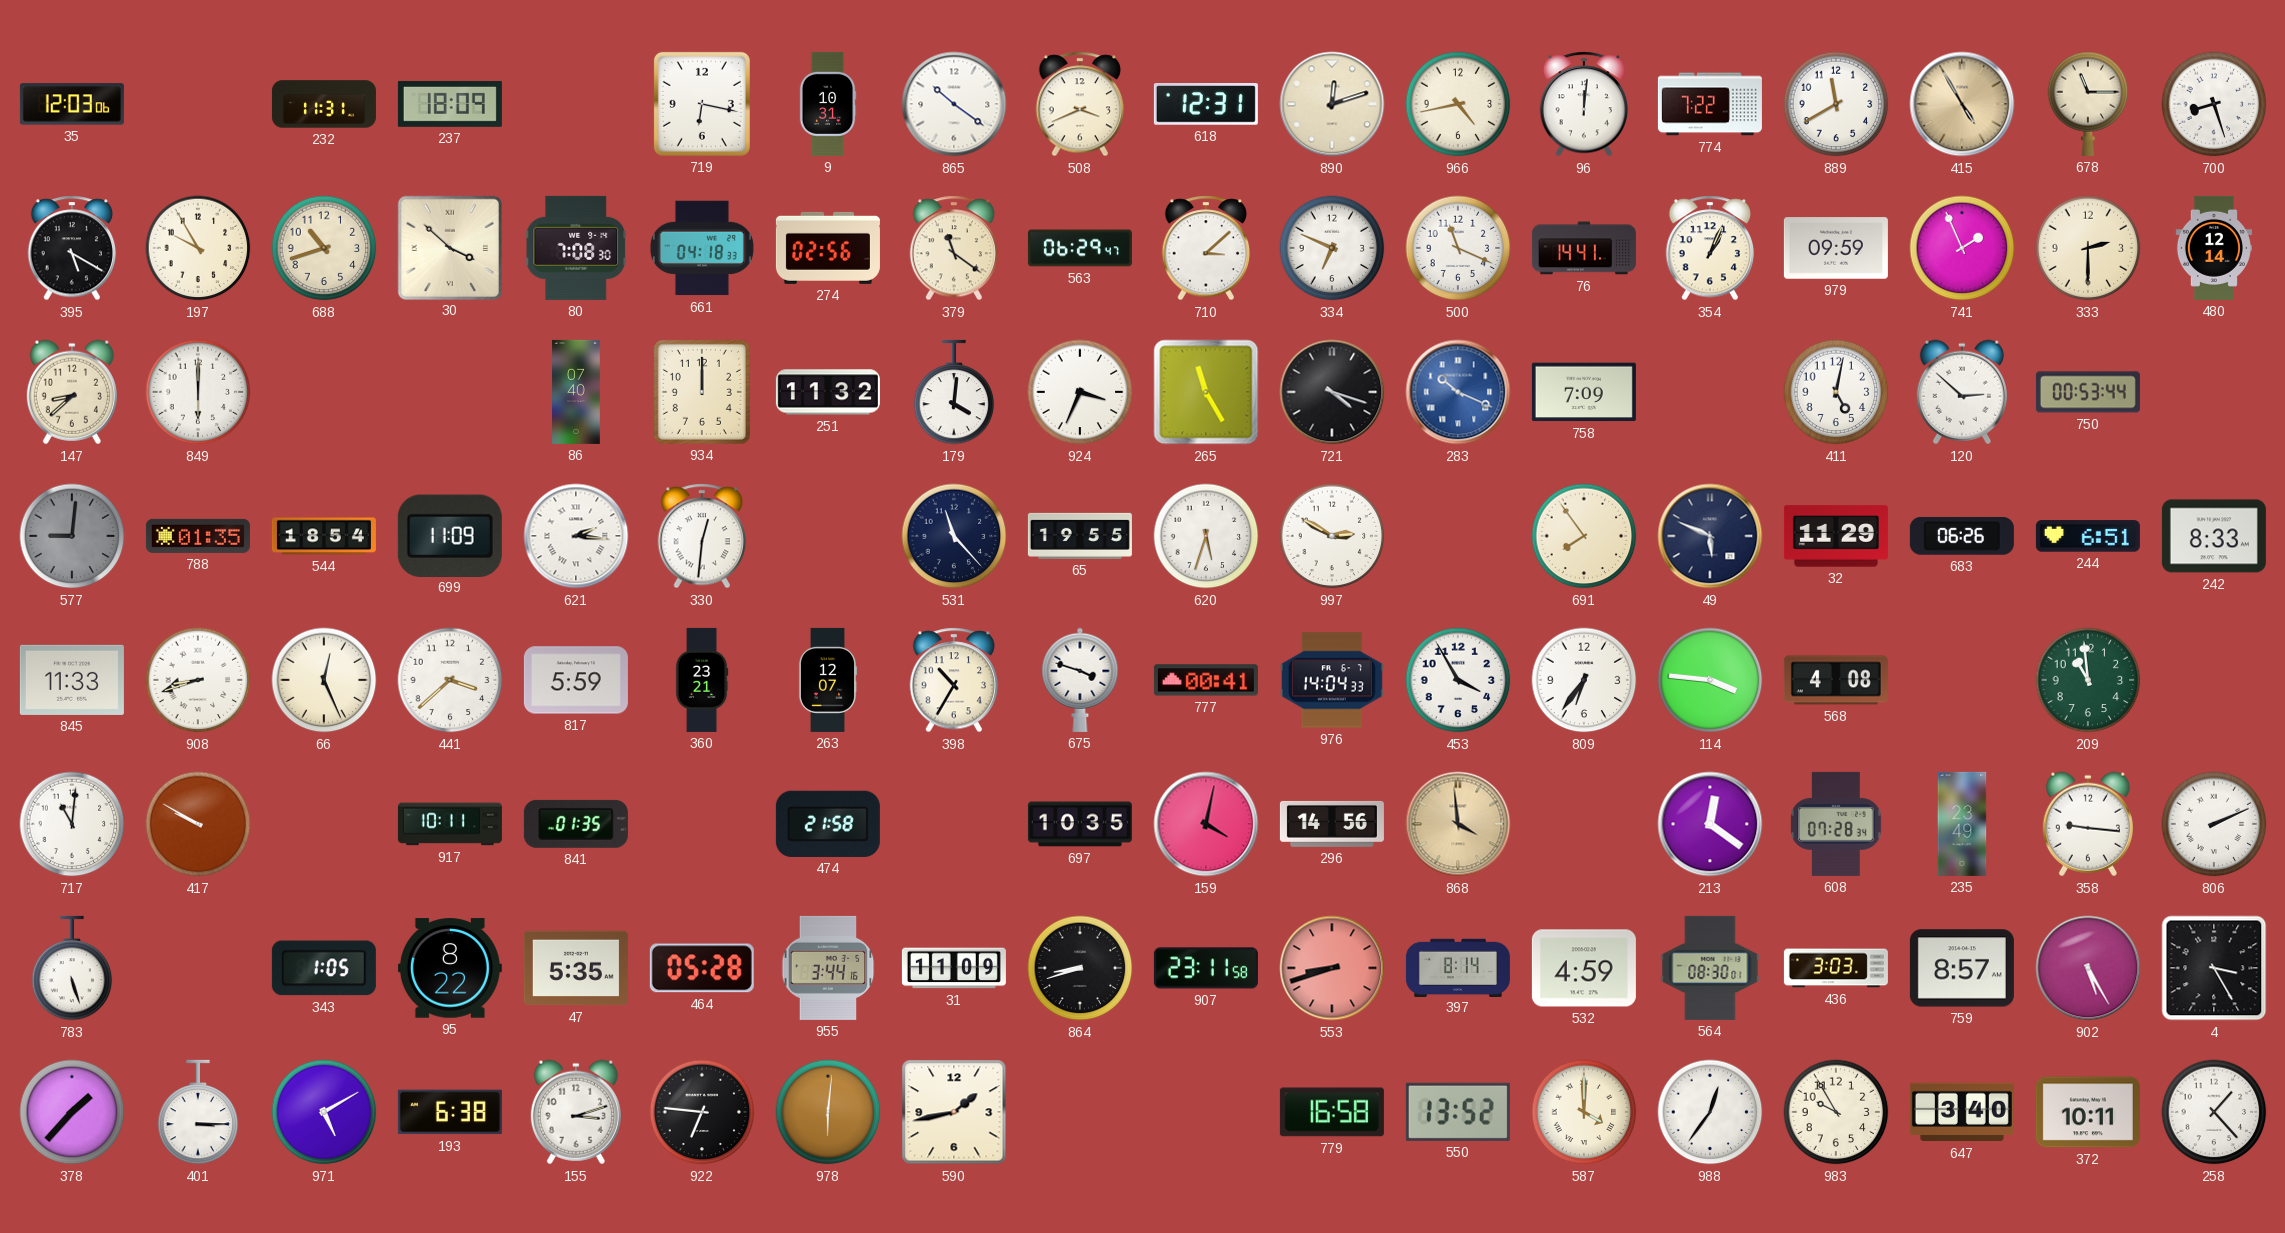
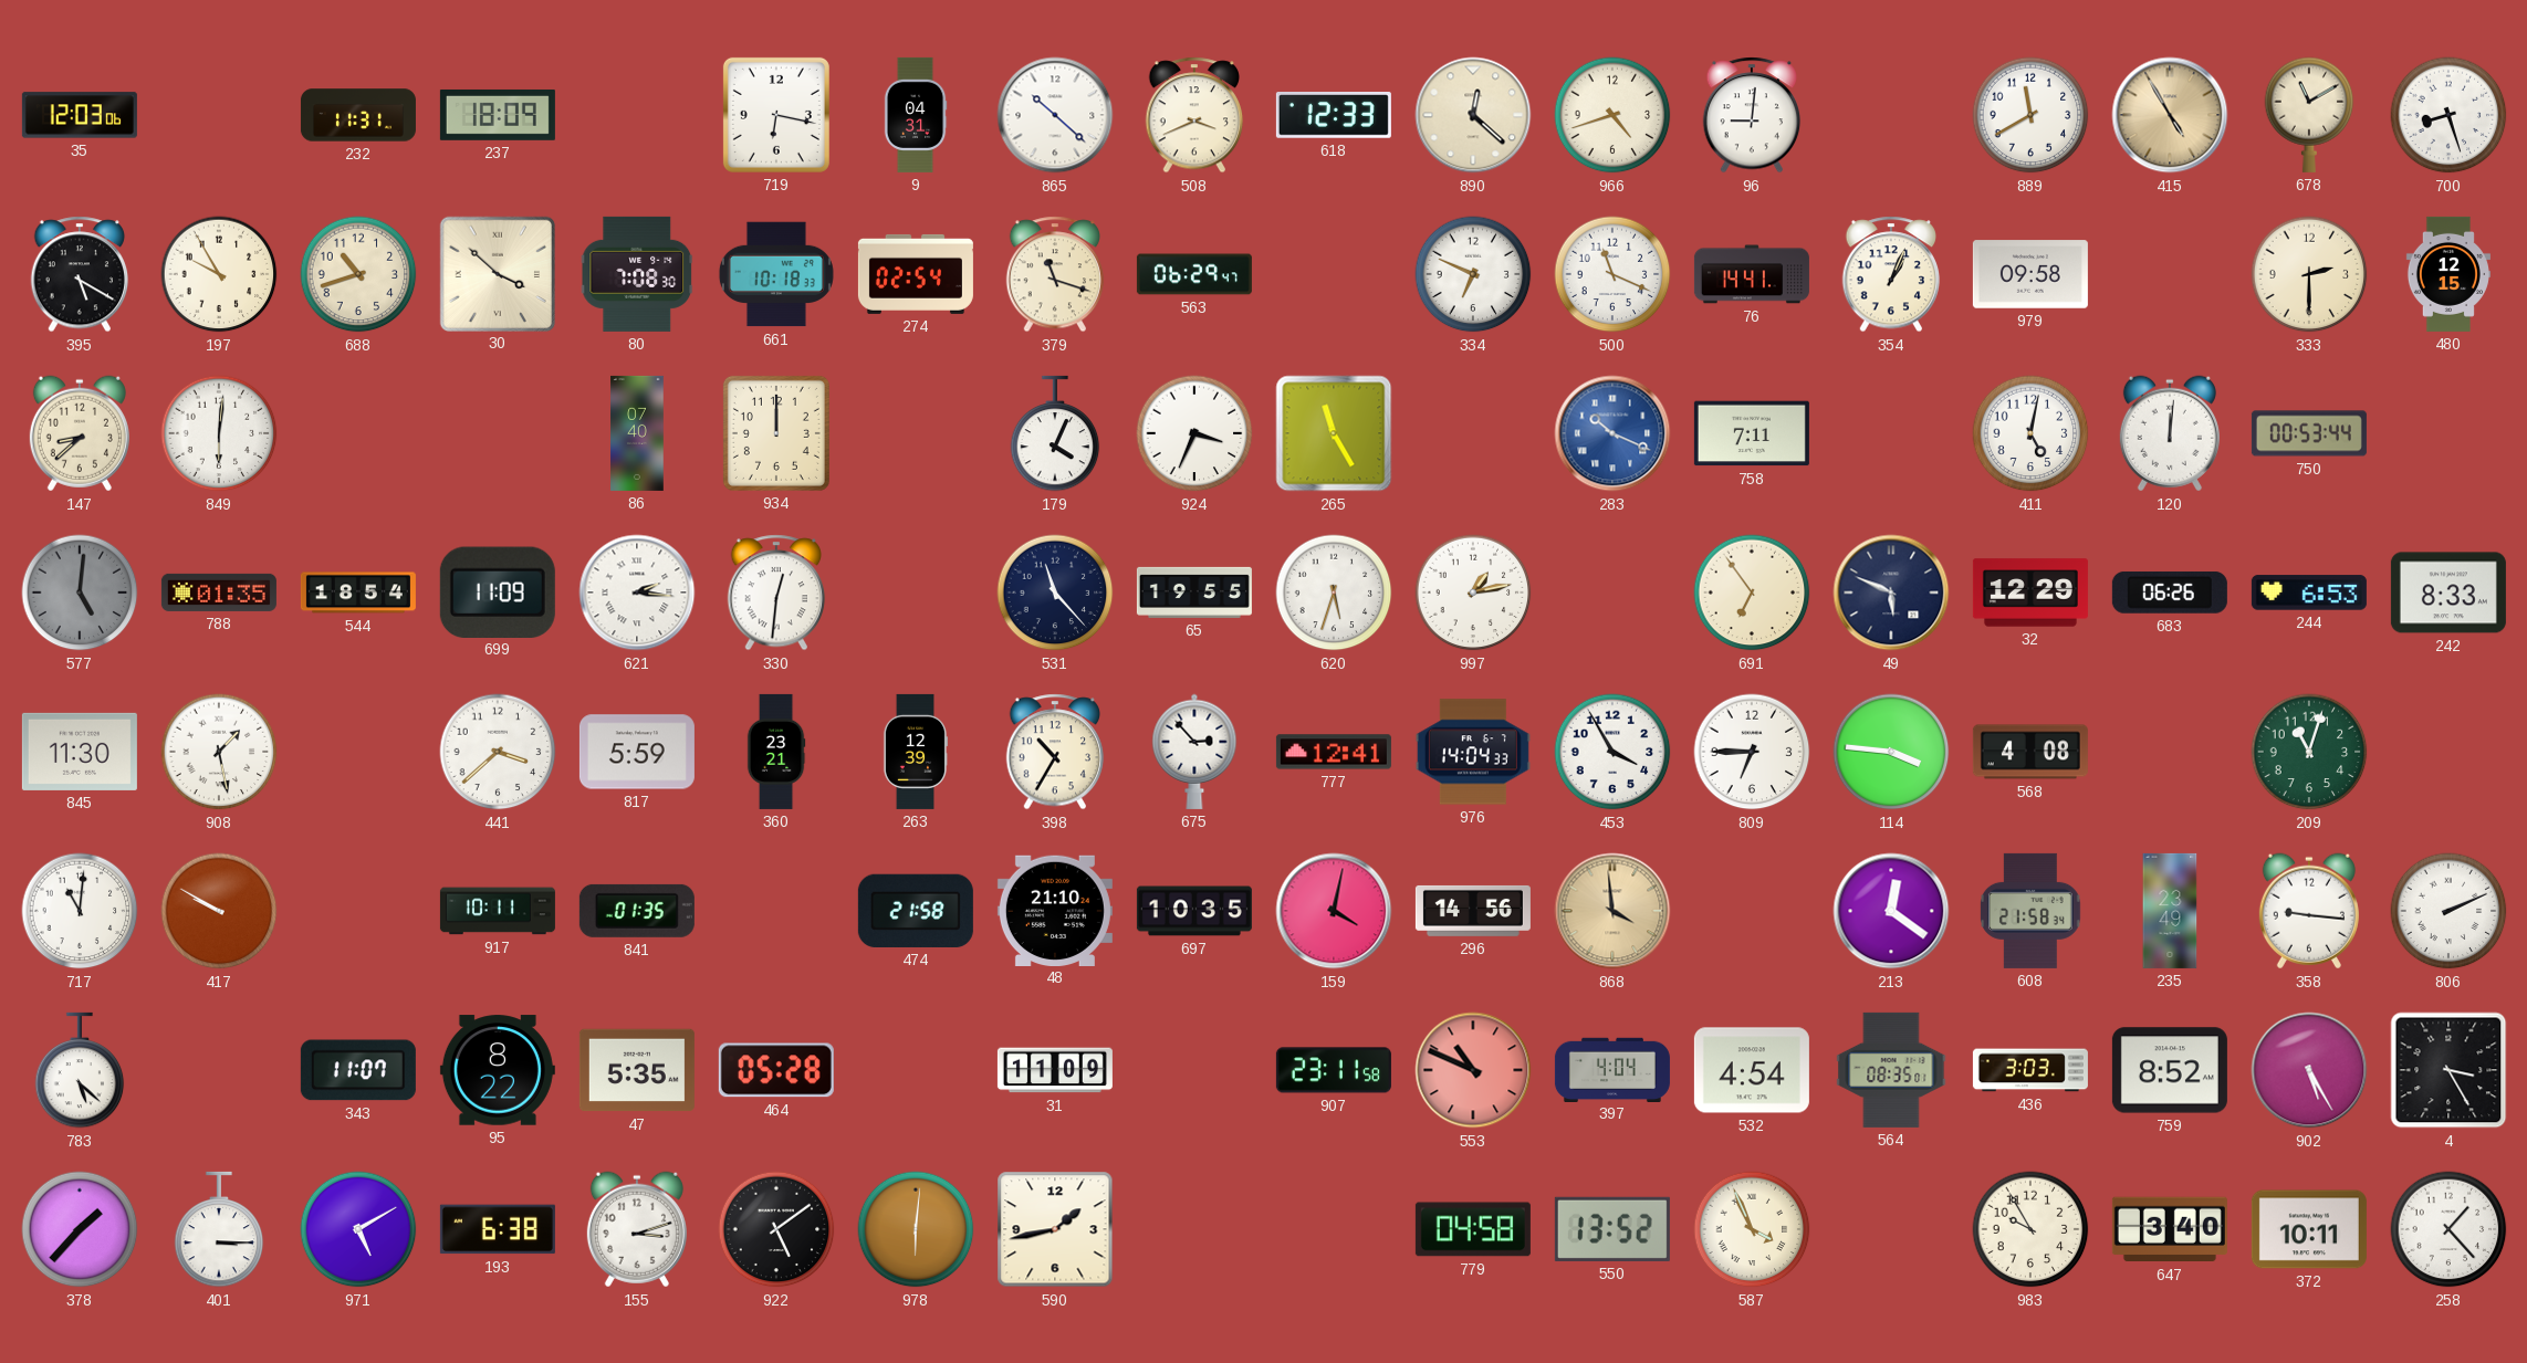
9: 10:31 -> 04:31 (916, 115)
865: 10:21 -> 10:22 (1055, 115)
618: 12:31 -> 12:33 (1334, 116)
890: 12:12 -> 12:22 (1473, 115)
966: 4:43 -> 4:42 (1612, 115)
96: 12:01 -> 9:01 (1752, 115)
774: 7:22 -> none (1710, 104)
678: 11:15 -> 11:10 (2309, 115)
661: 04:18 -> 10:18 (776, 274)
274: 02:56 -> 02:54 (916, 274)
379: 11:21 -> 11:18 (1055, 274)
710: 3:08 -> none (1206, 248)
979: 09:59 -> 09:58 (2030, 274)
741: 1:56 -> none (1962, 248)
480: 12:14 -> 12:15 (2448, 274)
849: 6:00 -> 6:01 (219, 433)
251: 11:32 -> none (828, 392)
179: 4:01 -> 4:04 (1055, 433)
721: 4:18 -> none (1332, 392)
758: 7:09 -> 7:11 (1752, 433)
120: 2:52 -> 12:01 (2170, 433)
577: 9:01 -> 5:01 (80, 593)
997: 2:50 -> 1:13 (1473, 593)
691: 7:54 -> 6:54 (1752, 593)
32: 11:29 -> 12:29 (2030, 593)
244: 6:51 -> 6:53 (2309, 593)
845: 11:33 -> 11:30 (80, 752)
908: 8:42 -> 1:28 (219, 752)
66: 12:26 -> none (324, 680)
263: 12:07 -> 12:39 (916, 752)
675: 3:48 -> 2:53 (1194, 752)
777: 00:41 -> 12:41 (1334, 752)
809: 6:36 -> 6:45 (1752, 752)
209: 10:59 -> 11:03 (2309, 752)
48: none -> 21:10 (1055, 910)
608: 07:28 -> 21:58 (2030, 911)
783: 5:27 -> 5:22 (80, 1070)
343: 1:05 -> 11:07 (358, 1070)
955: 3:44 -> none (828, 968)
864: 8:42 -> none (1080, 968)
553: 8:42 -> 10:49 (1473, 1070)
397: 8:14 -> 4:04 (1612, 1069)
532: 4:59 -> 4:54 (1752, 1070)
564: 08:30 -> 08:35 (1891, 1070)
759: 8:57 -> 8:52 (2170, 1070)
922: 6:46 -> 5:09 (776, 1229)
779: 16:58 -> 04:58 (1473, 1229)
587: 4:00 -> 3:56 (1752, 1229)
988: 12:36 -> none (1710, 1112)
